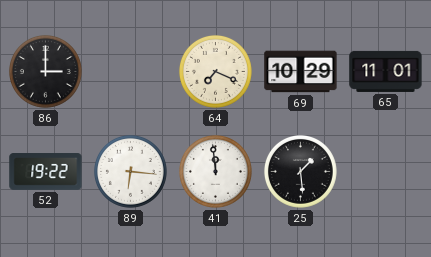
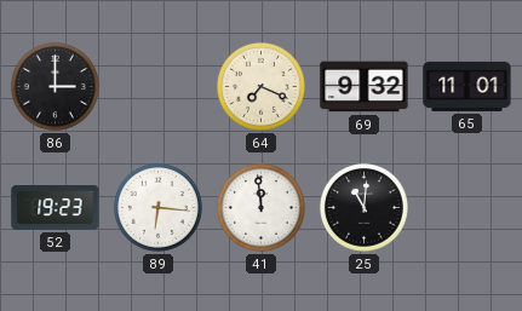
69: 10:29 -> 9:32 (365, 87)
52: 19:22 -> 19:23 (56, 208)
25: 1:29 -> 11:01 (363, 207)
